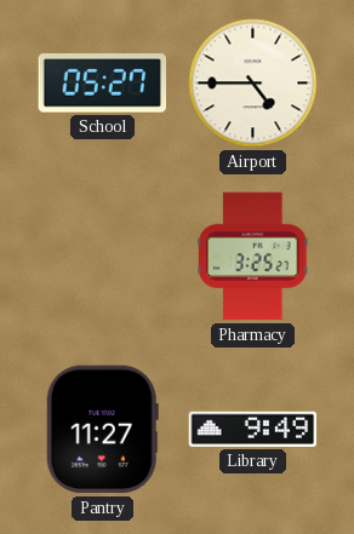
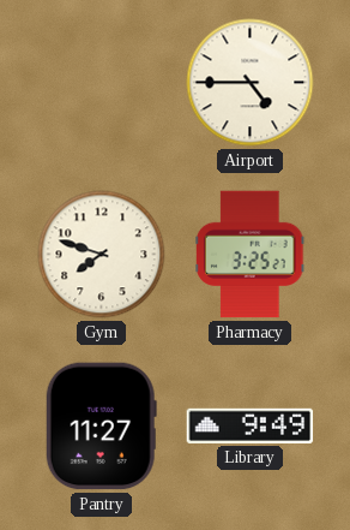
School: 05:27 -> none (102, 84)
Gym: none -> 7:48 (102, 255)
